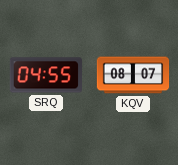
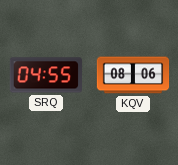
KQV: 08:07 -> 08:06 (133, 75)
